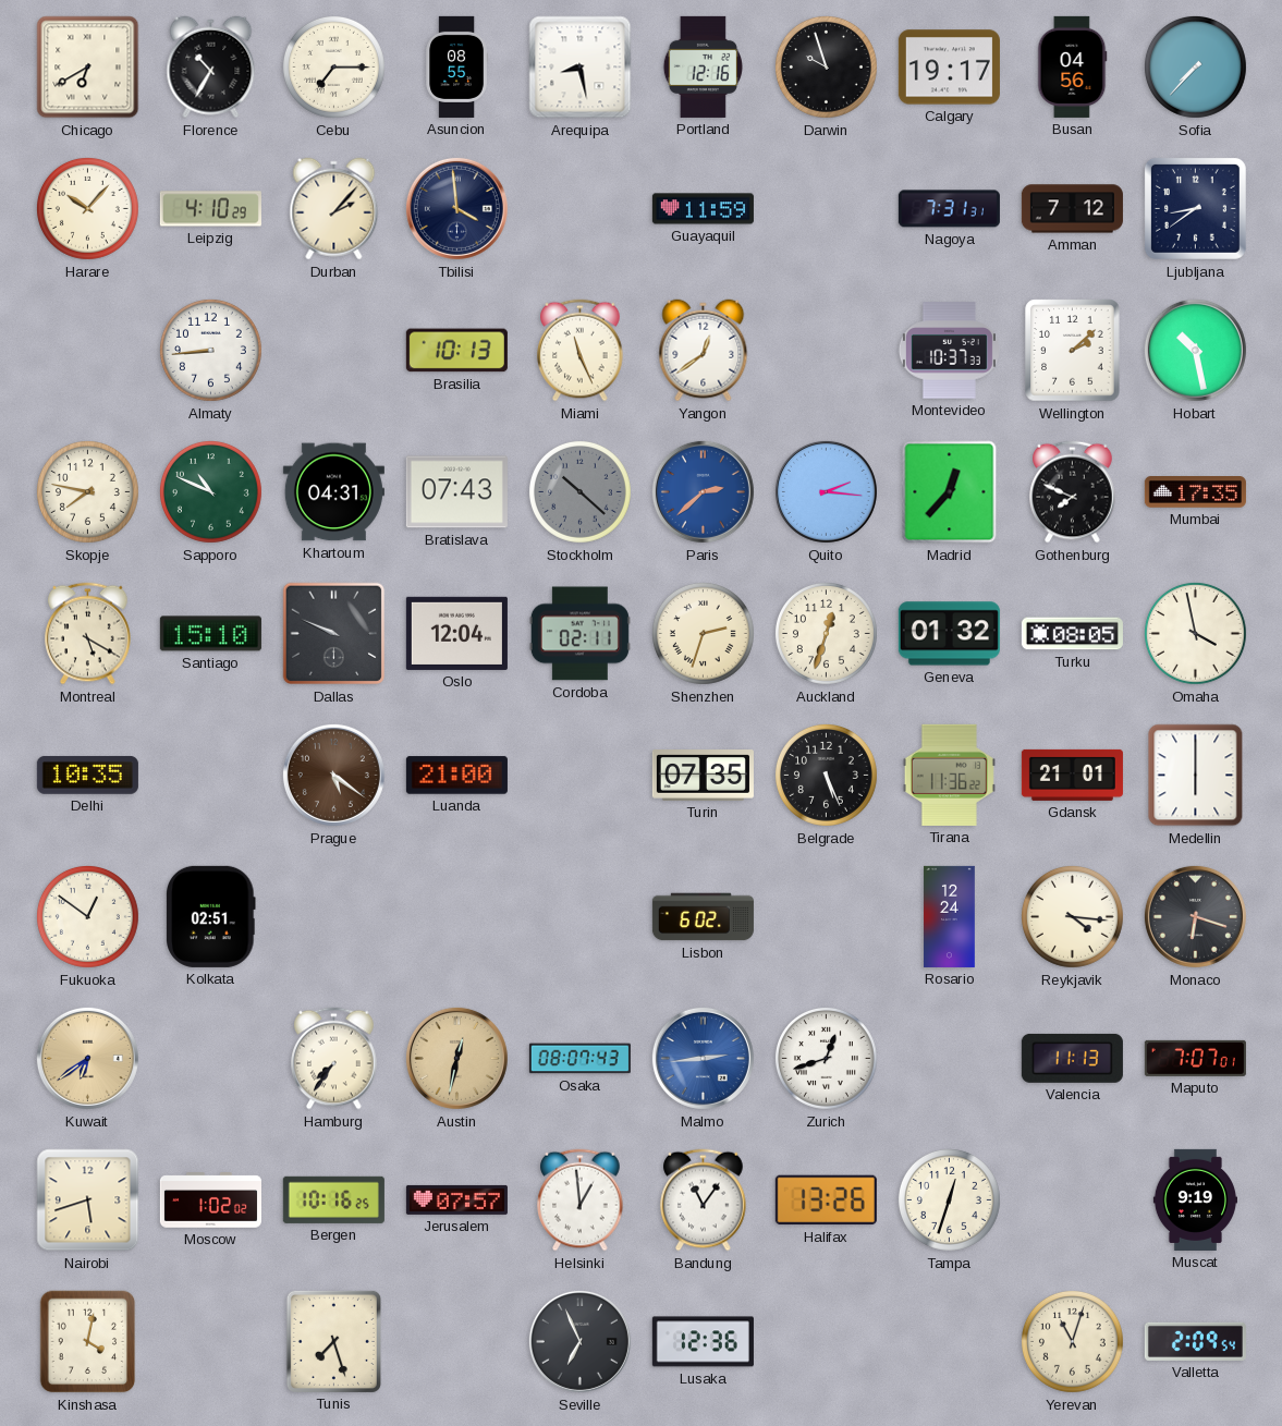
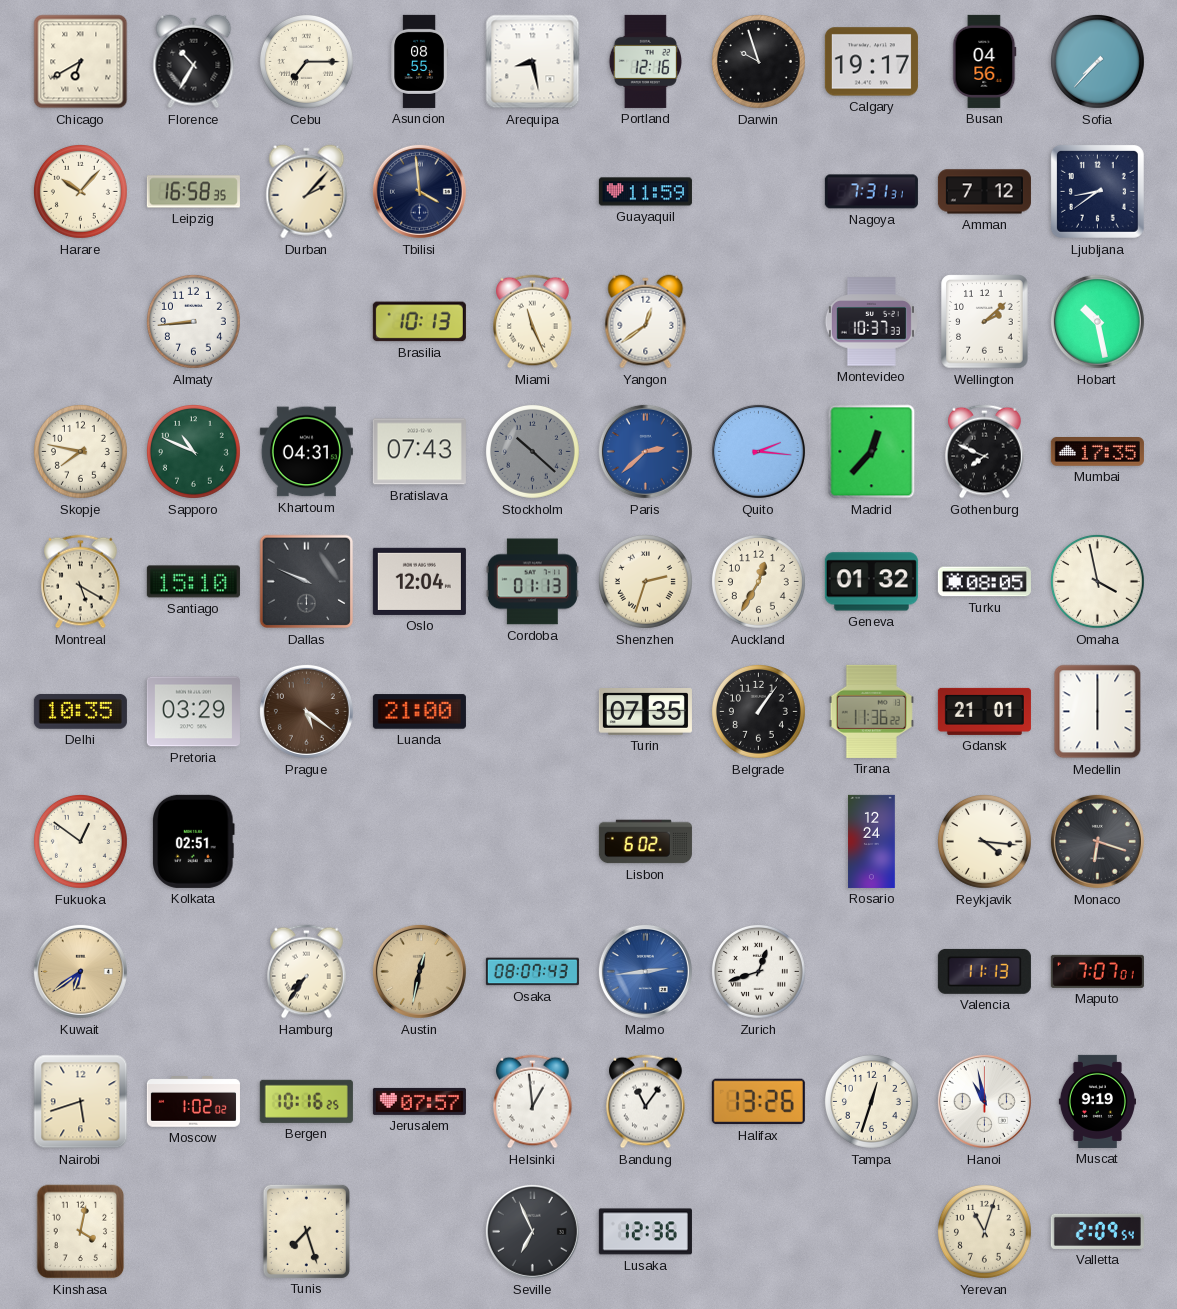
Leipzig: 4:10 -> 16:58 (193, 192)
Cordoba: 02:11 -> 01:13 (532, 582)
Auckland: 12:33 -> 12:35 (758, 581)
Pretoria: none -> 03:29 (193, 712)
Belgrade: 5:26 -> 1:06 (758, 711)
Hanoi: none -> 10:58 (984, 1101)
